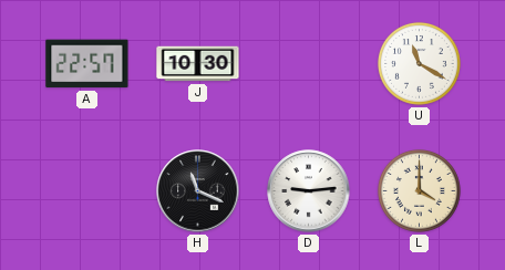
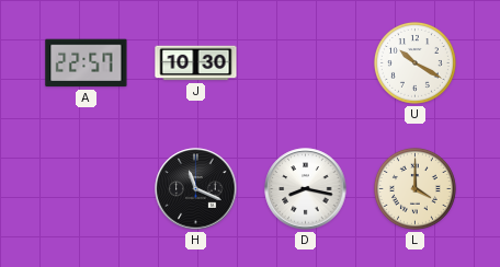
U: 11:20 -> 10:20 (414, 62)
D: 9:14 -> 8:17 (306, 189)
